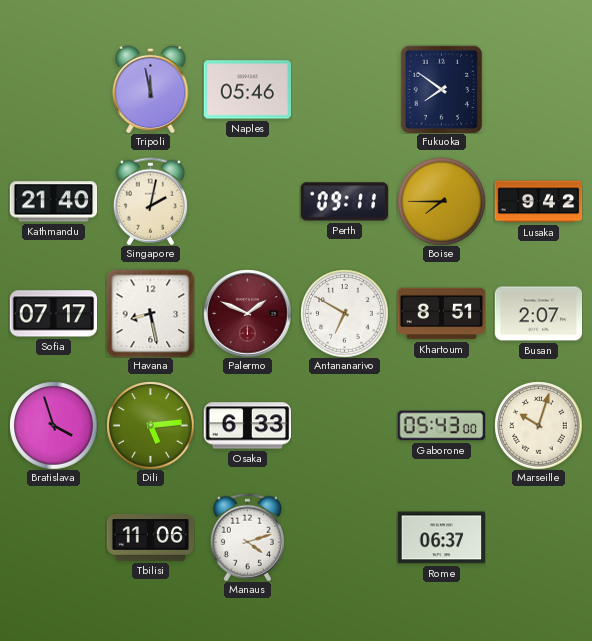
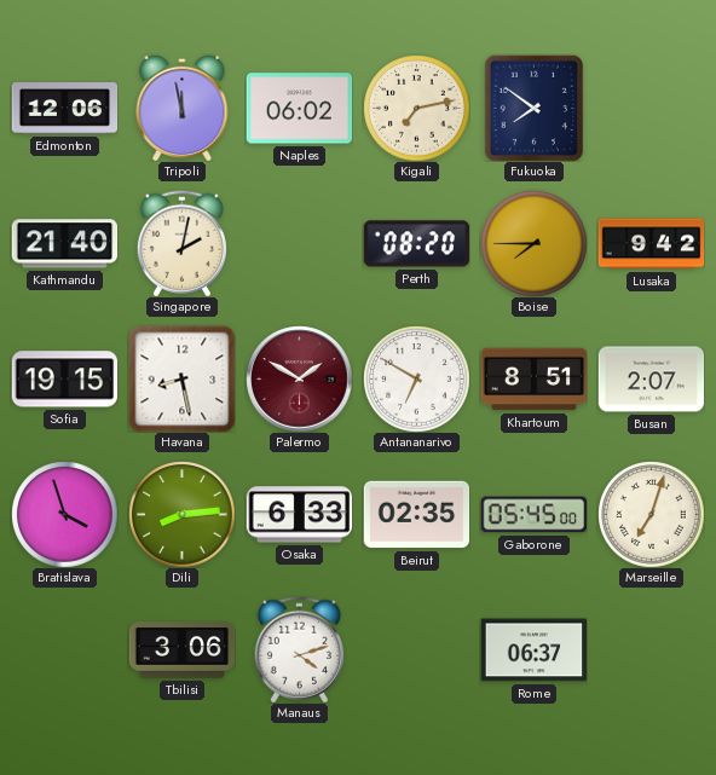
Edmonton: none -> 12:06 (64, 109)
Naples: 05:46 -> 06:02 (299, 109)
Kigali: none -> 7:13 (416, 108)
Perth: 09:11 -> 08:20 (416, 244)
Sofia: 07:17 -> 19:15 (64, 380)
Palermo: 1:49 -> 1:50 (299, 378)
Dili: 5:14 -> 8:14 (181, 514)
Beirut: none -> 02:35 (416, 515)
Gaborone: 05:43 -> 05:45 (533, 515)
Marseille: 10:03 -> 7:03 (651, 514)
Tbilisi: 11:06 -> 3:06 (181, 650)
